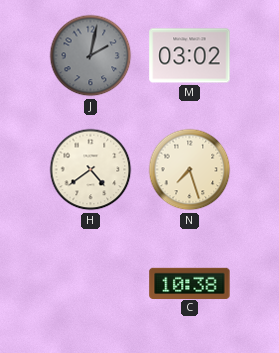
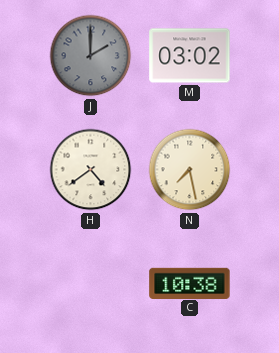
J: 2:02 -> 2:00 (91, 56)
N: 7:27 -> 7:28 (190, 170)
